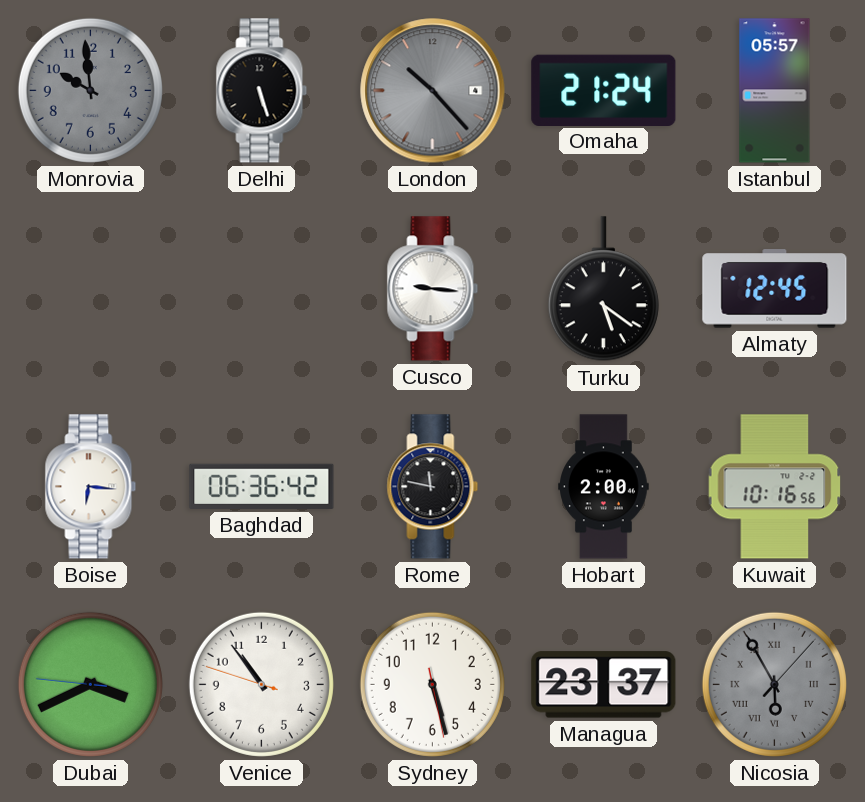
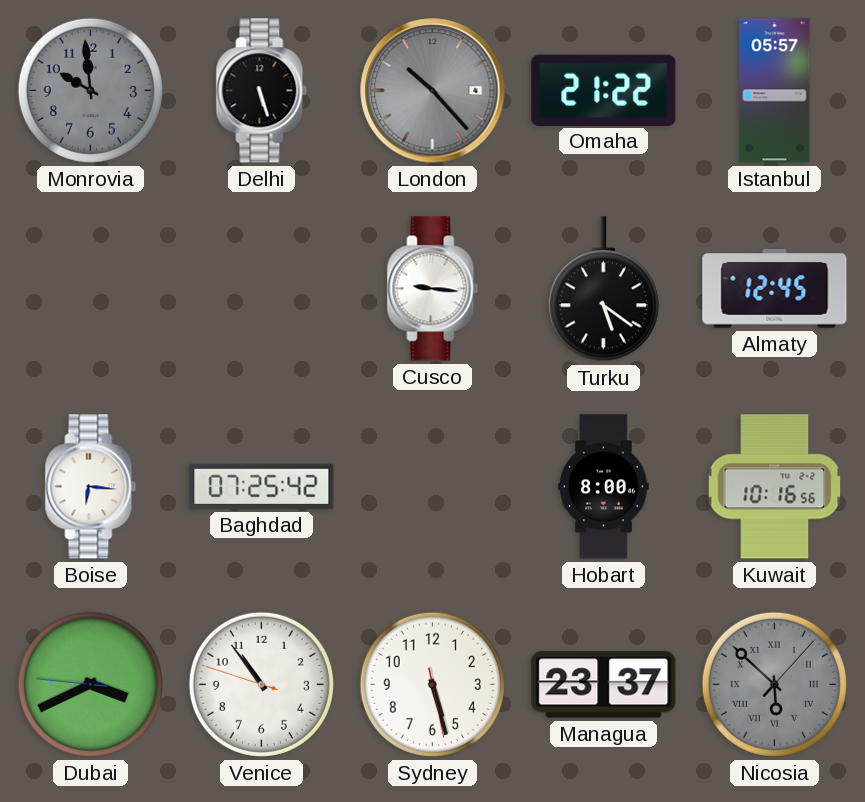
Omaha: 21:24 -> 21:22 (604, 90)
Baghdad: 06:36 -> 07:25 (262, 486)
Rome: 11:47 -> none (433, 487)
Hobart: 2:00 -> 8:00 (604, 487)
Nicosia: 5:55 -> 5:52 (774, 684)
